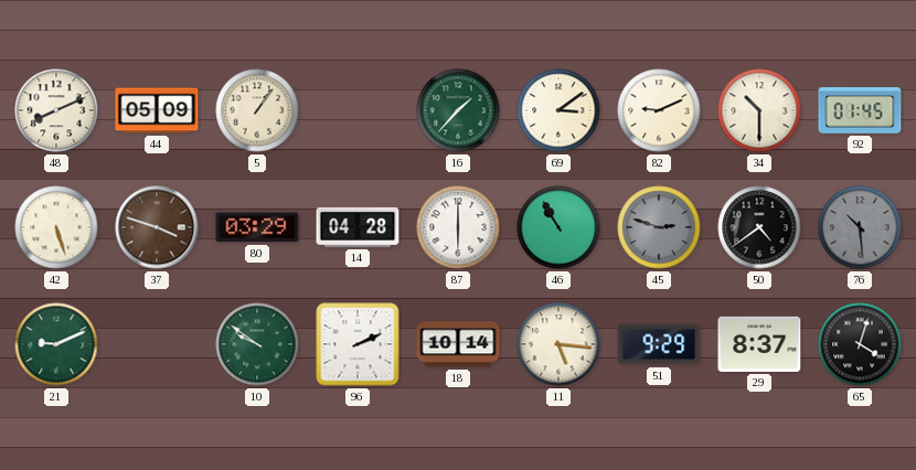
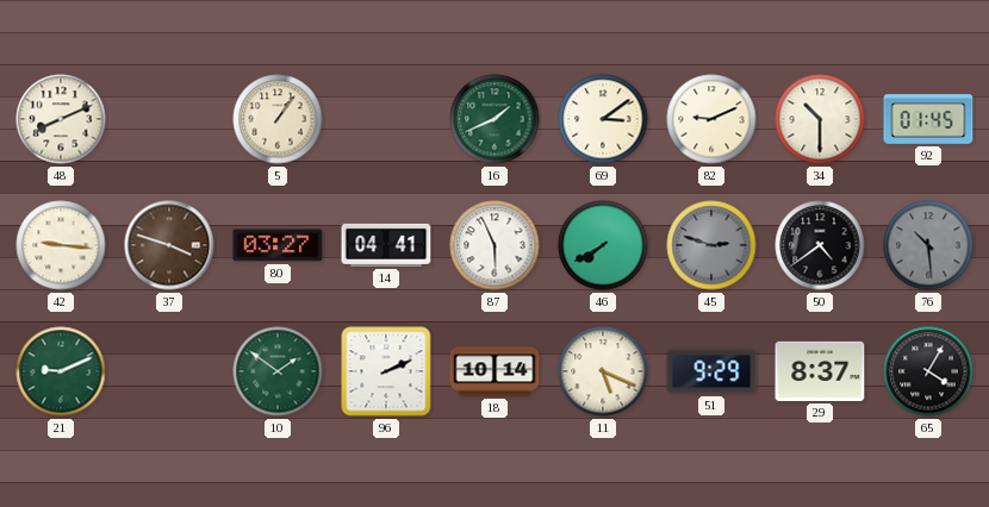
44: 05:09 -> none (157, 110)
16: 1:37 -> 1:41 (494, 119)
42: 5:27 -> 9:16 (61, 245)
80: 03:29 -> 03:27 (278, 245)
14: 04:28 -> 04:41 (386, 245)
87: 6:00 -> 5:56 (494, 245)
46: 10:55 -> 7:40 (603, 245)
10: 9:51 -> 1:51 (278, 371)
11: 5:16 -> 5:19 (603, 371)
65: 4:03 -> 4:05 (928, 371)
